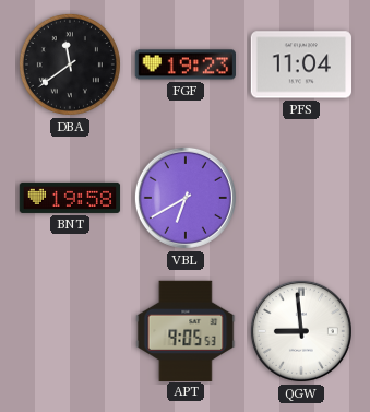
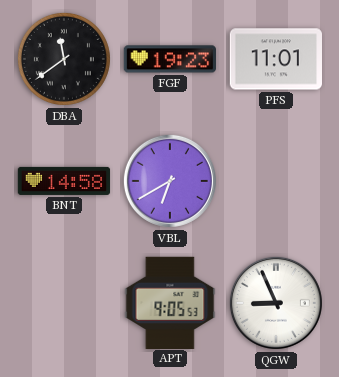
PFS: 11:04 -> 11:01 (275, 59)
BNT: 19:58 -> 14:58 (64, 181)
QGW: 8:59 -> 8:56 (276, 303)
